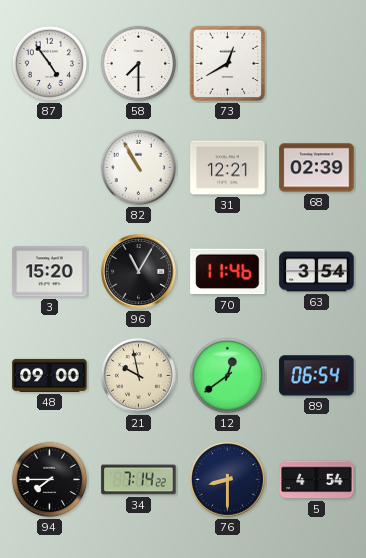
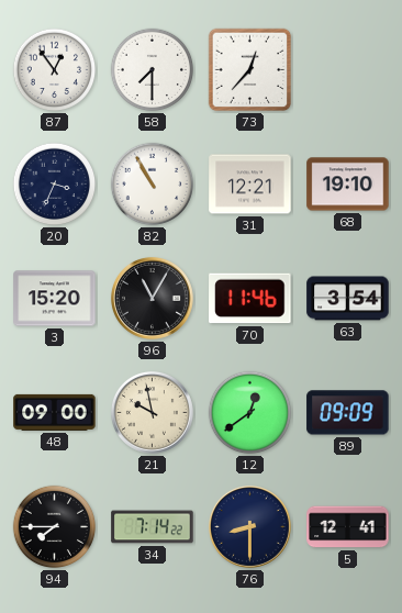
87: 4:54 -> 12:54 (55, 70)
73: 12:40 -> 12:37 (250, 70)
20: none -> 3:34 (55, 185)
68: 02:39 -> 19:10 (348, 185)
89: 06:54 -> 09:09 (348, 413)
5: 4:54 -> 12:41 (348, 527)
